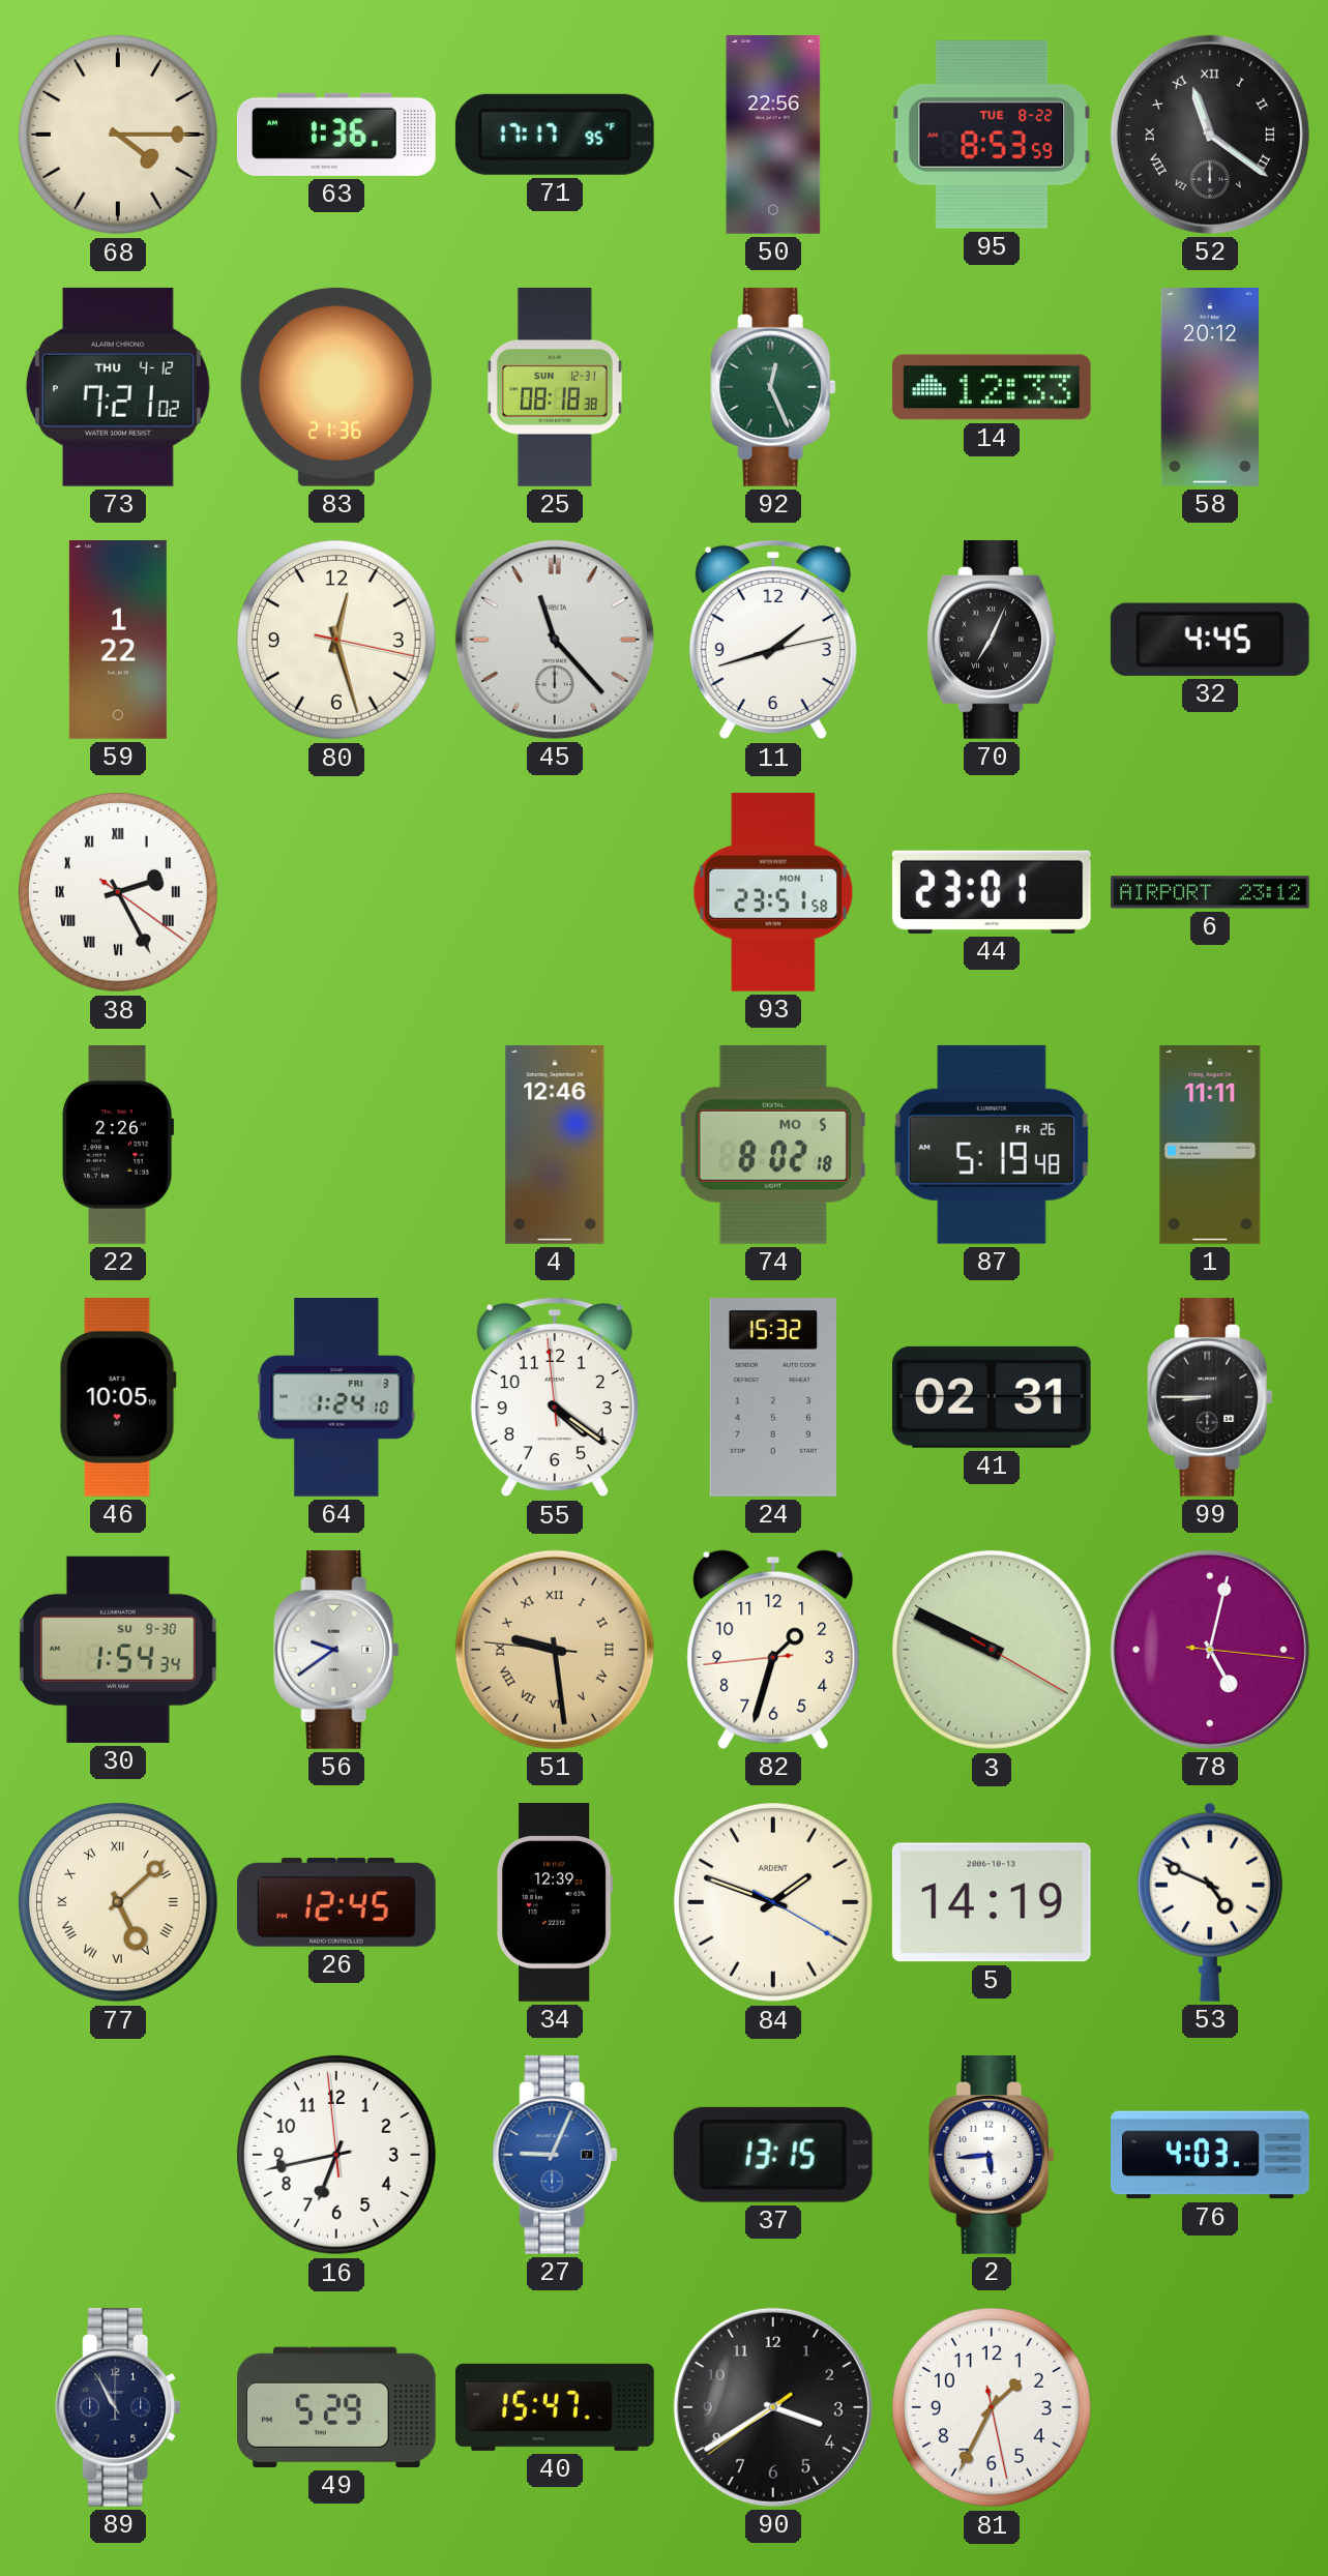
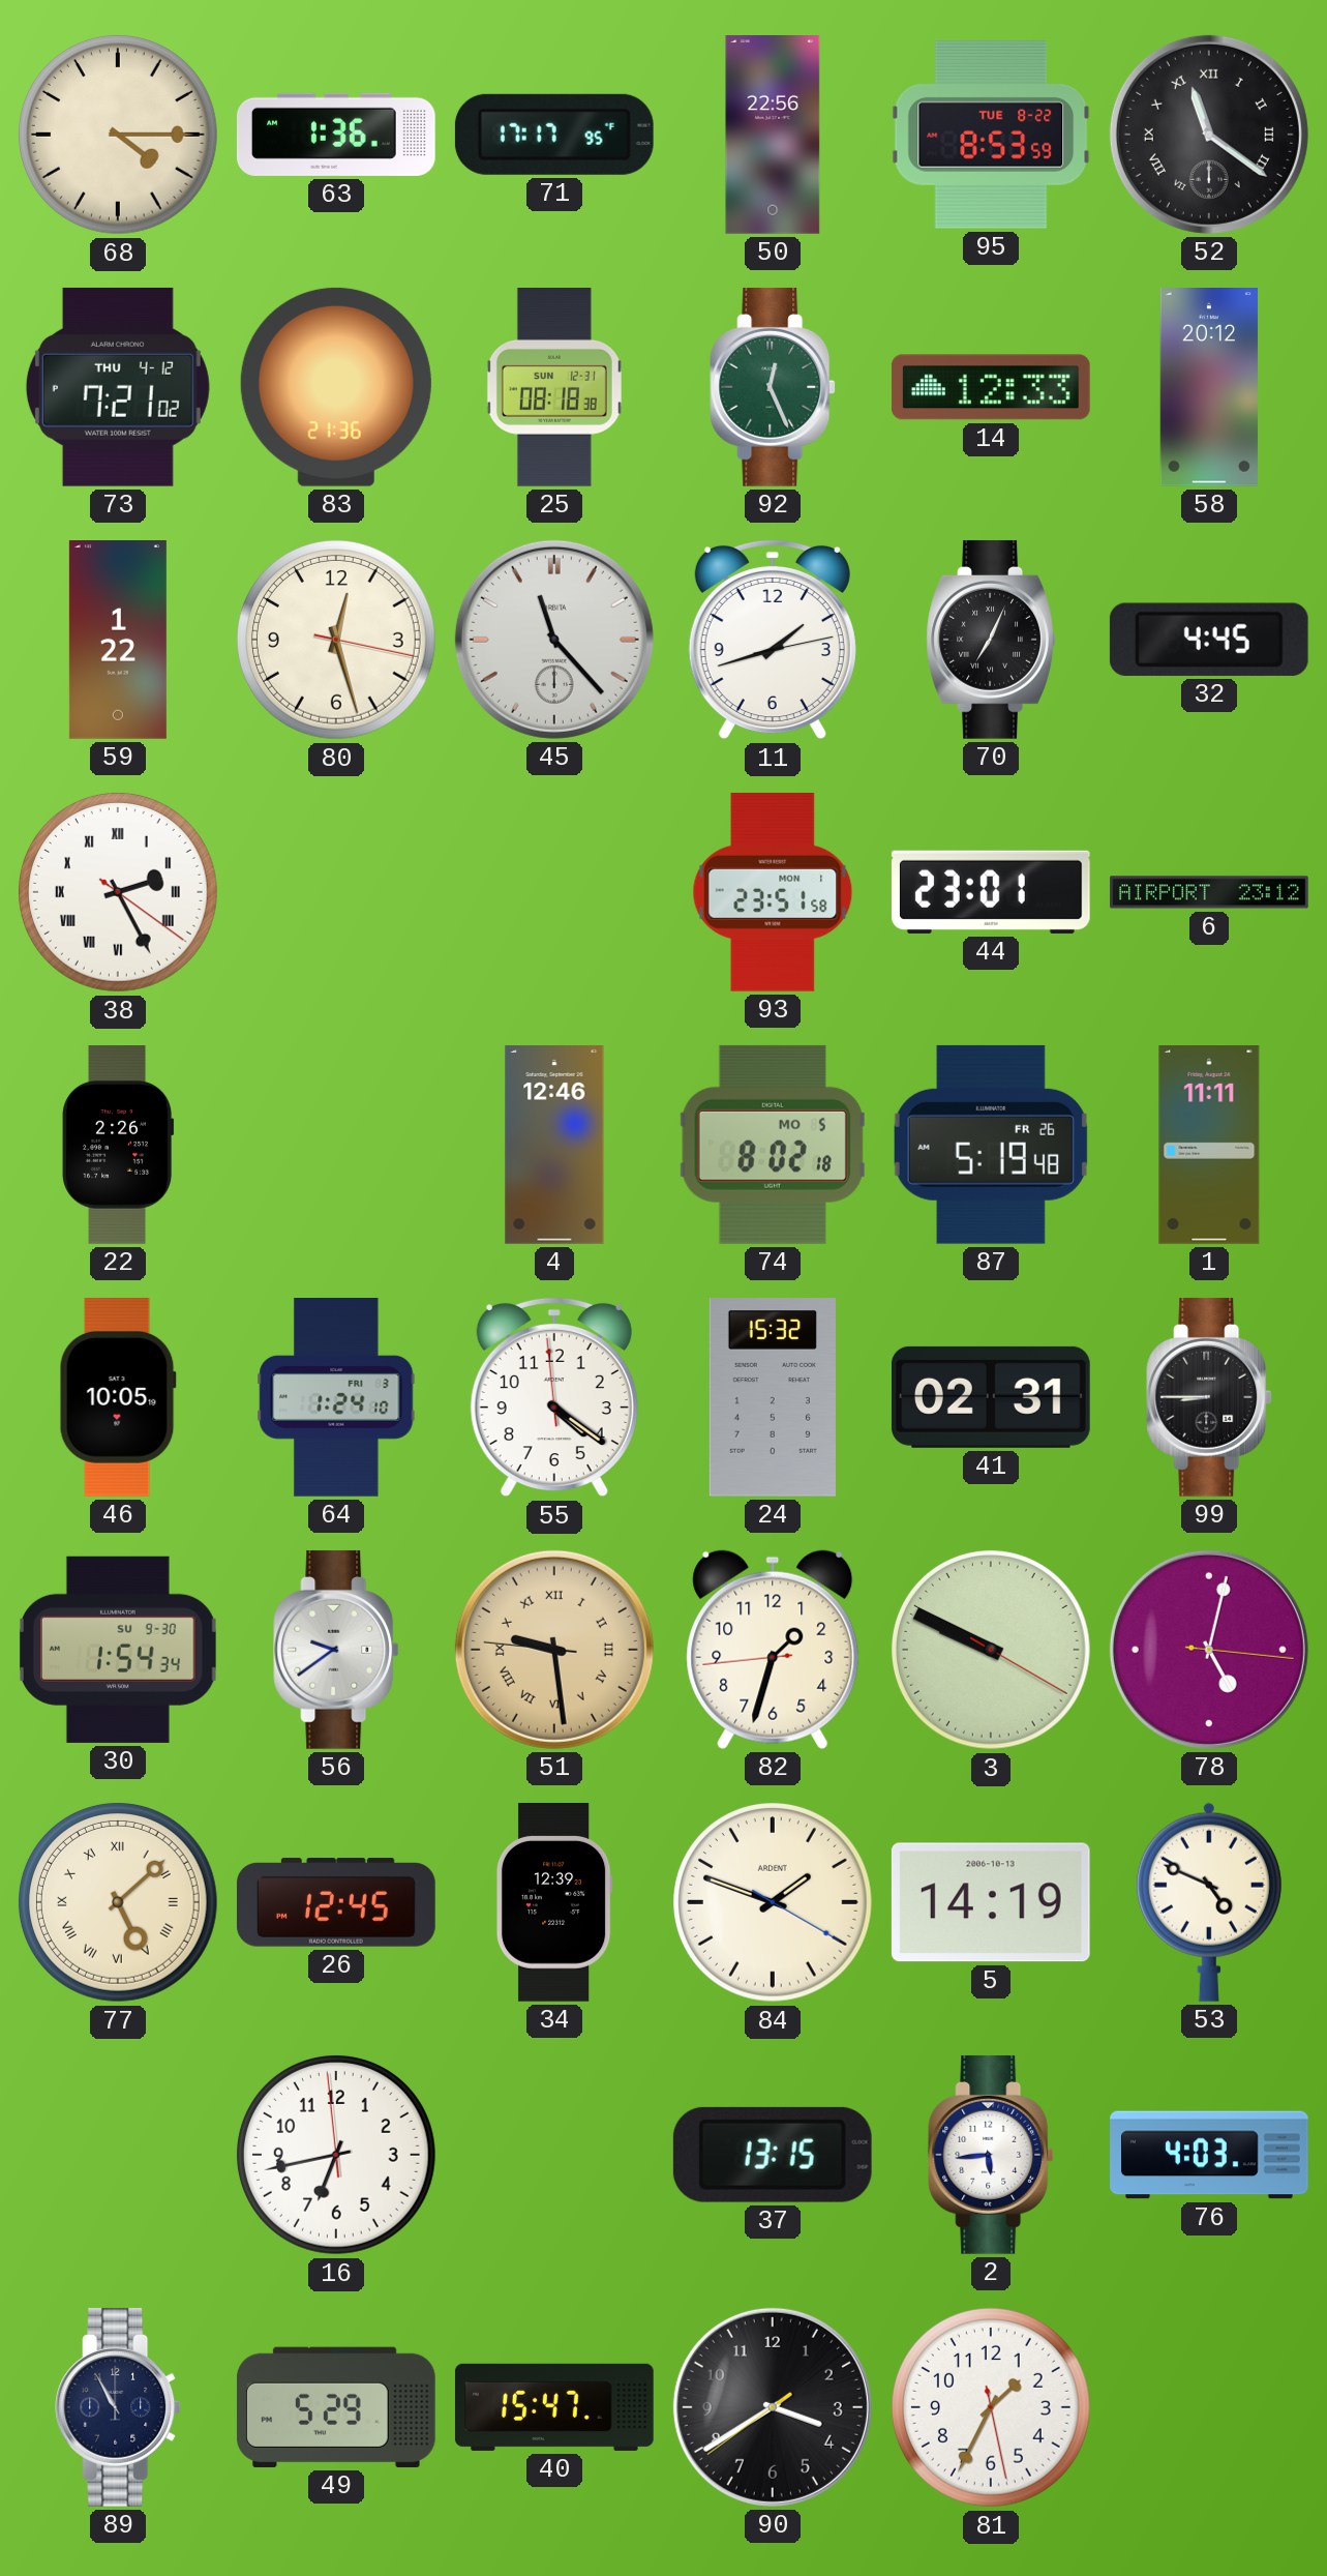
27: 9:04 -> none (555, 2155)
